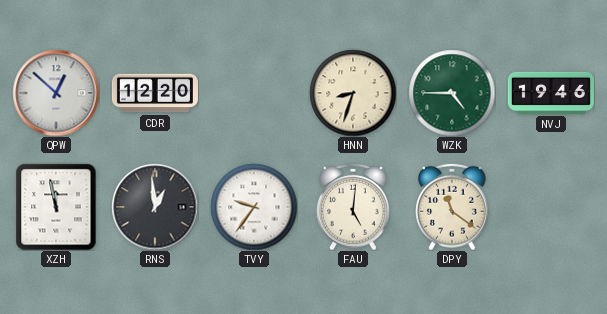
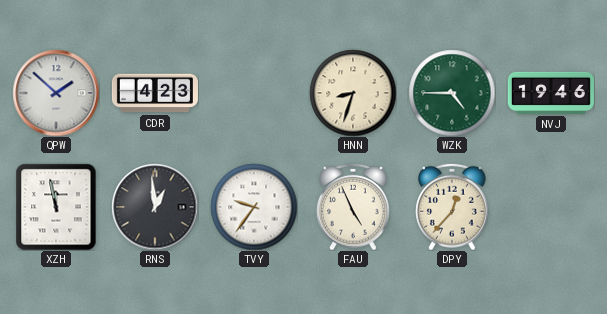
QPW: 12:52 -> 1:52 (56, 93)
CDR: 12:20 -> 4:23 (155, 93)
FAU: 5:01 -> 4:56 (354, 207)
DPY: 11:21 -> 12:37 (453, 207)
